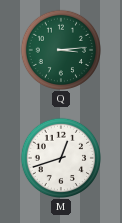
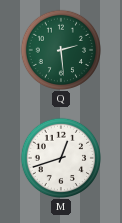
Q: 3:14 -> 2:29 (60, 49)
